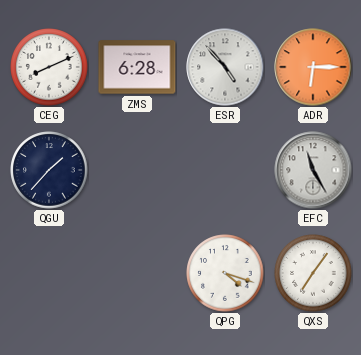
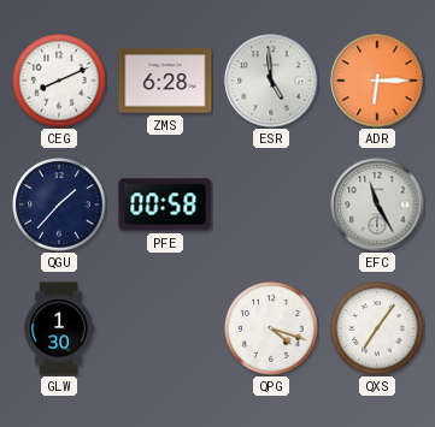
ESR: 4:53 -> 4:59 (271, 81)
PFE: none -> 00:58 (165, 204)
GLW: none -> 1:30 (59, 328)
